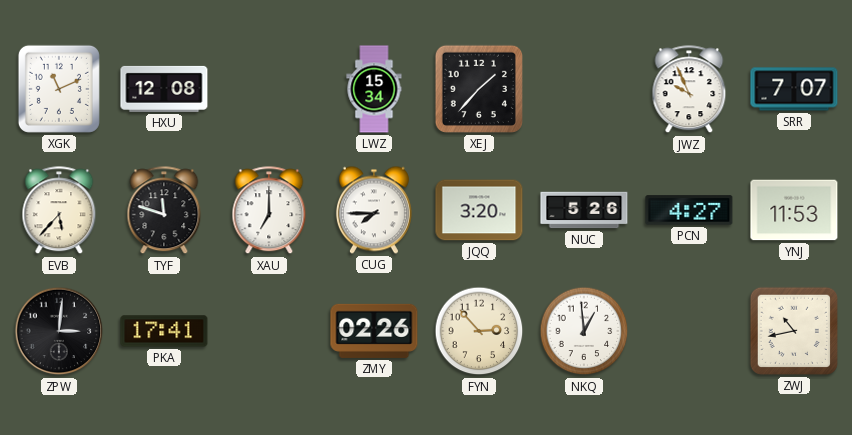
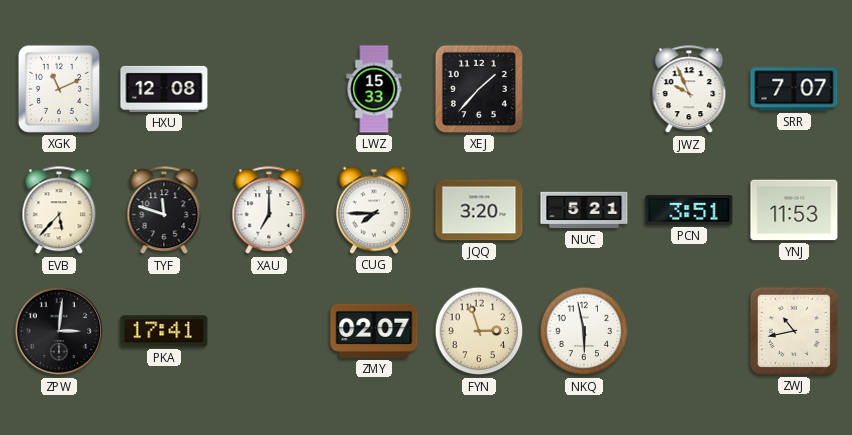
LWZ: 15:34 -> 15:33 (374, 89)
NUC: 5:26 -> 5:21 (584, 210)
PCN: 4:27 -> 3:51 (689, 210)
ZMY: 02:26 -> 02:07 (374, 331)
FYN: 2:53 -> 2:57 (479, 331)
NKQ: 12:59 -> 5:58 (584, 331)
